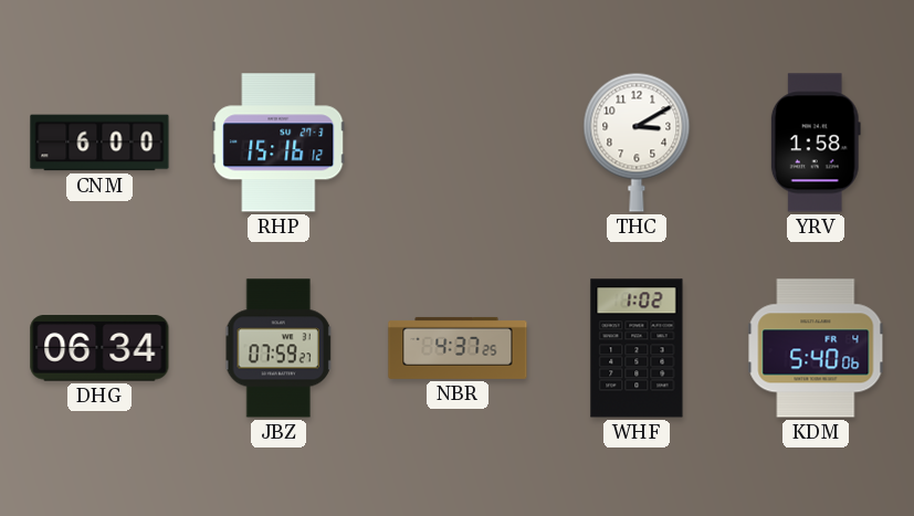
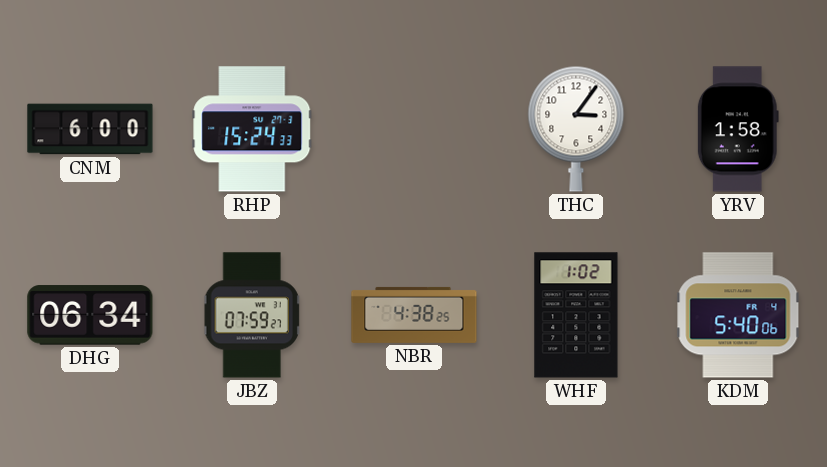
RHP: 15:16 -> 15:24 (252, 129)
THC: 3:10 -> 3:06 (576, 129)
NBR: 4:37 -> 4:38 (414, 315)
